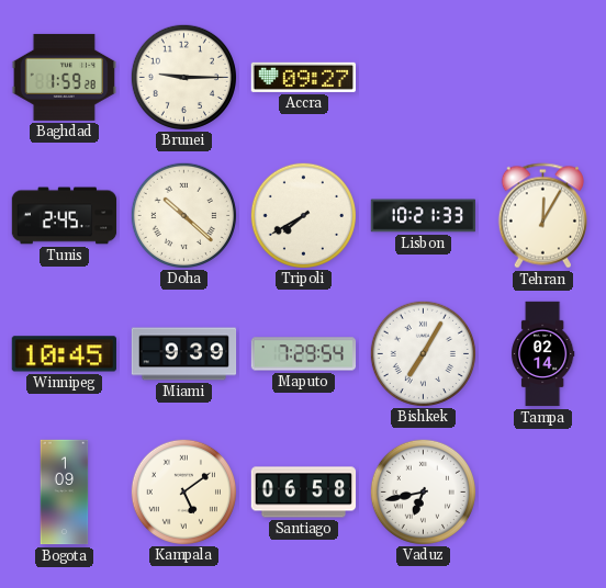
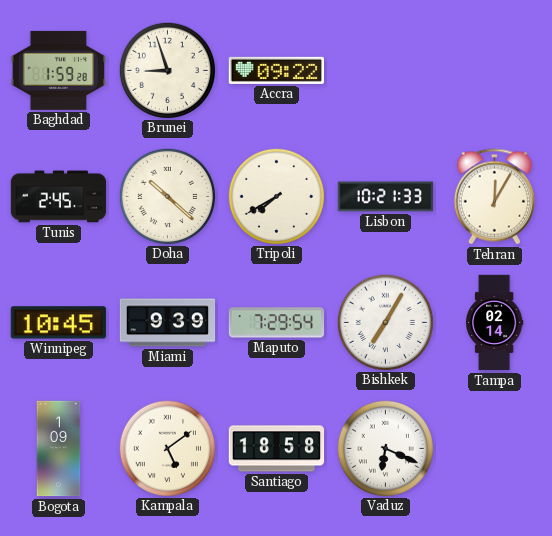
Brunei: 9:15 -> 8:57 (167, 70)
Accra: 09:27 -> 09:22 (276, 70)
Santiago: 06:58 -> 18:58 (277, 449)
Vaduz: 6:43 -> 6:19 (385, 448)
